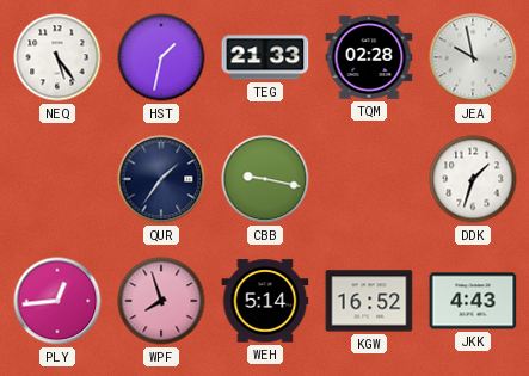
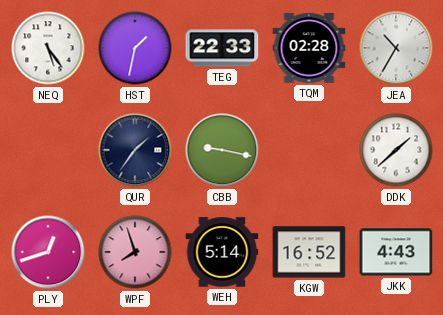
TEG: 21:33 -> 22:33 (222, 48)
JEA: 9:58 -> 10:35 (396, 48)
DDK: 1:33 -> 1:38 (396, 150)
PLY: 12:44 -> 12:42 (48, 252)
